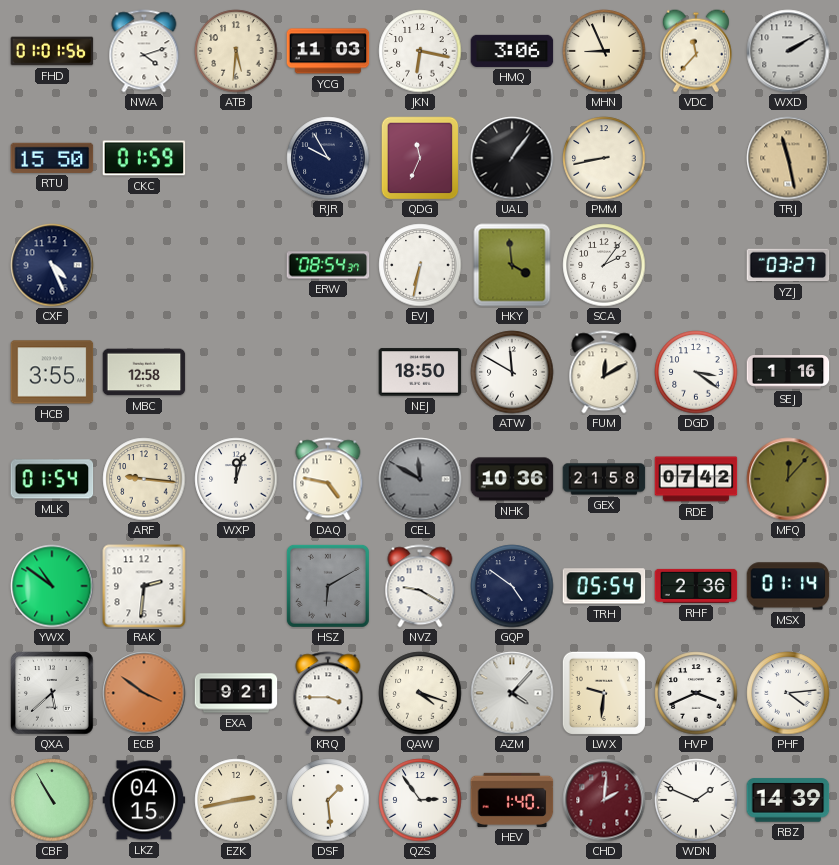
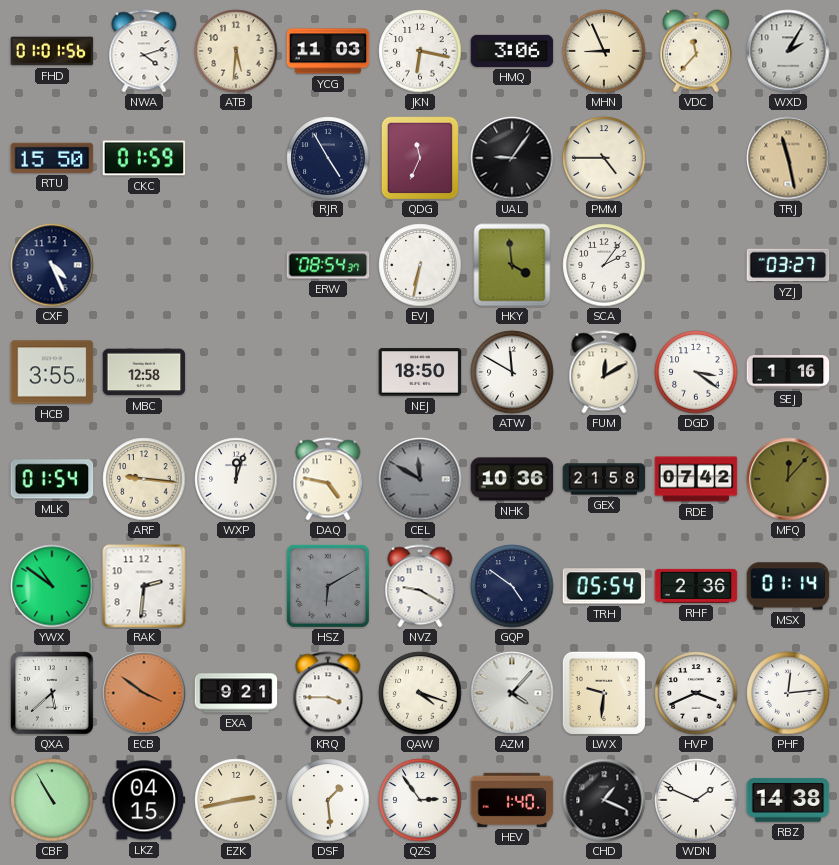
WXD: 2:10 -> 2:05 (788, 51)
RJR: 9:55 -> 4:55 (328, 158)
UAL: 1:06 -> 9:06 (512, 158)
PMM: 8:43 -> 4:45 (604, 158)
PHF: 4:14 -> 12:14 (788, 693)
CHD: 2:01 -> 1:19 (604, 800)
CHD dial: burgundy -> black (604, 800)
RBZ: 14:39 -> 14:38 (788, 800)
